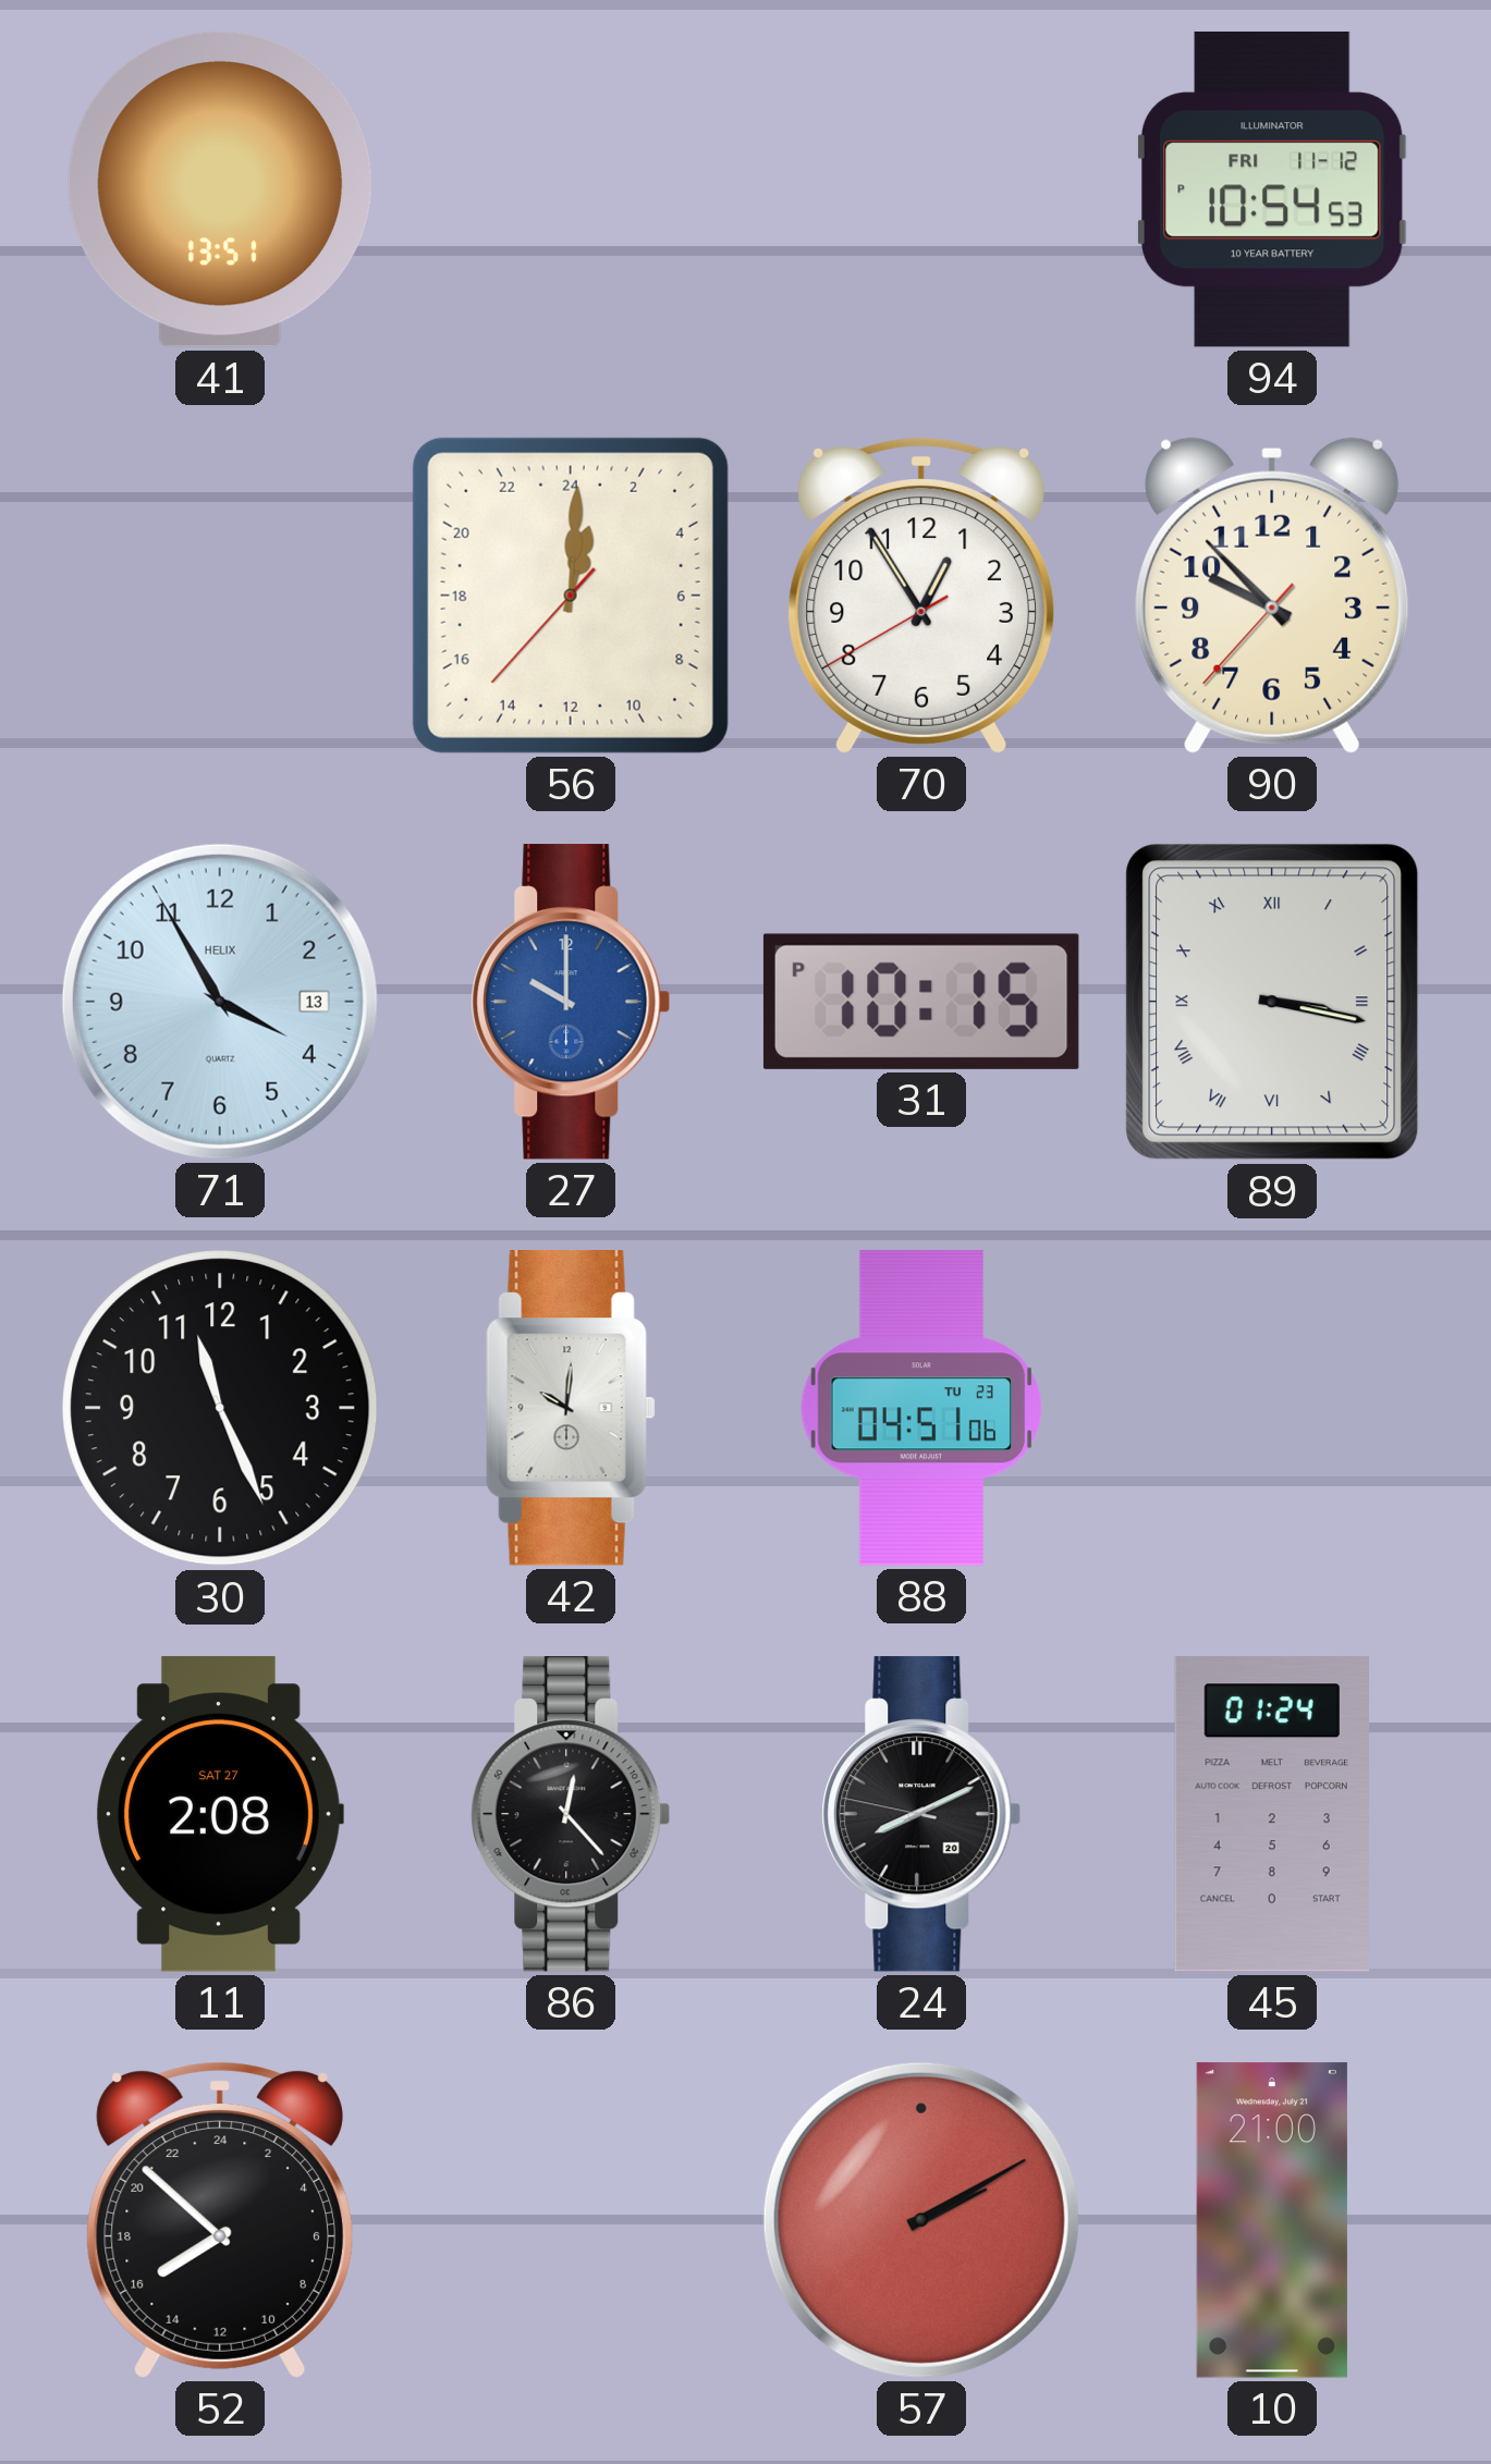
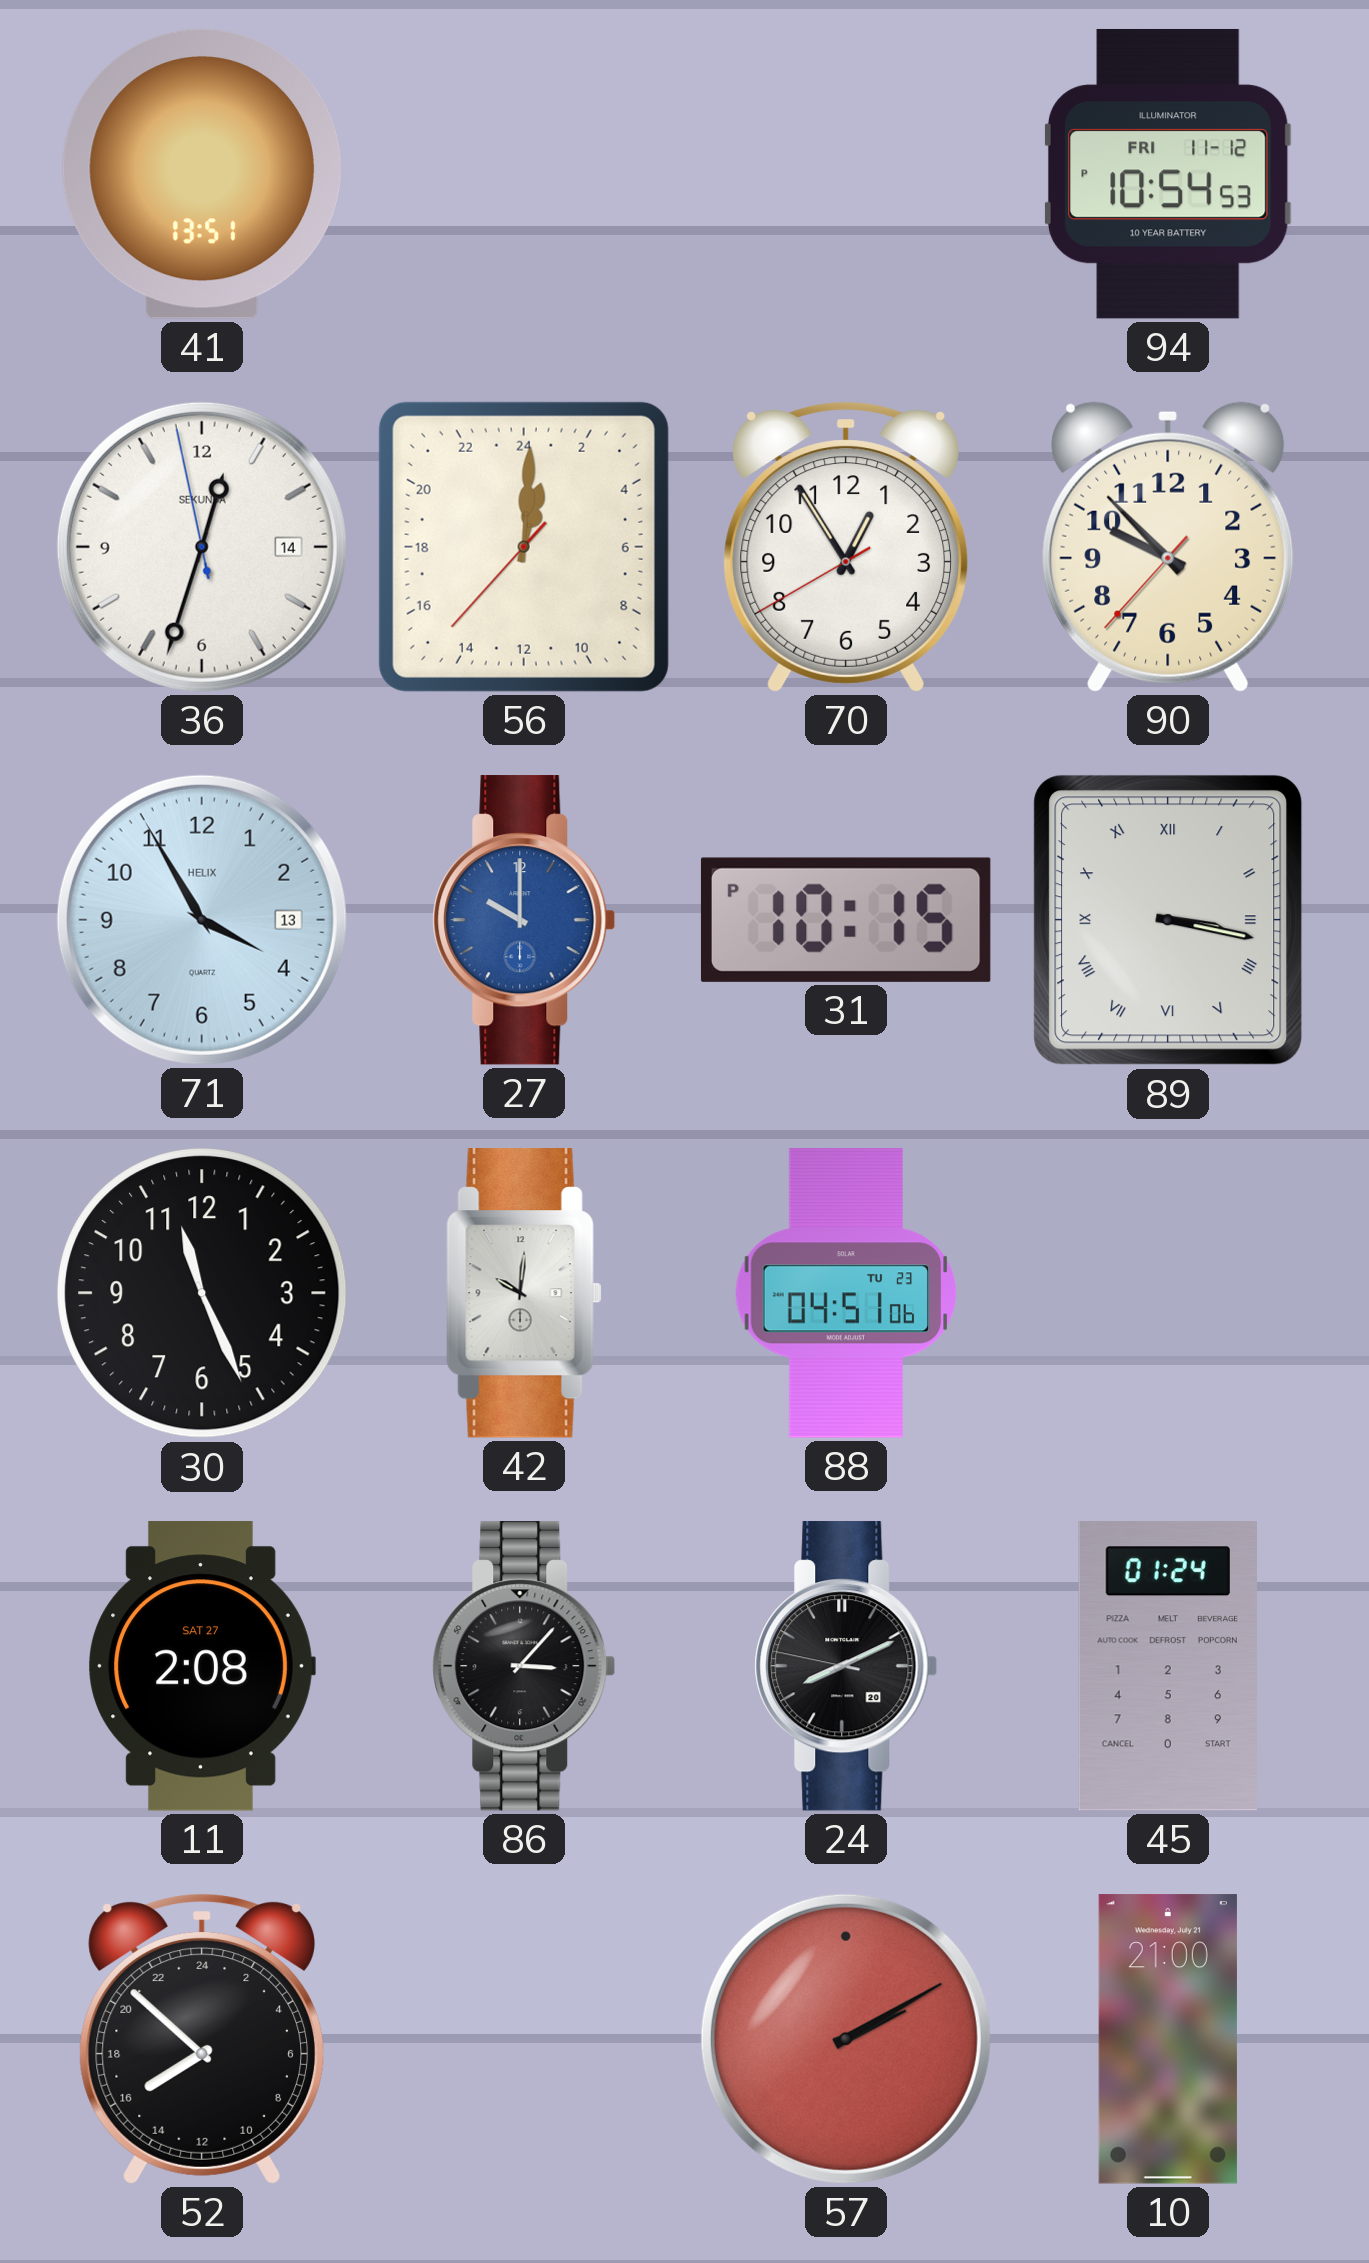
36: none -> 12:32 (202, 547)
86: 12:23 -> 3:07 (524, 1666)
